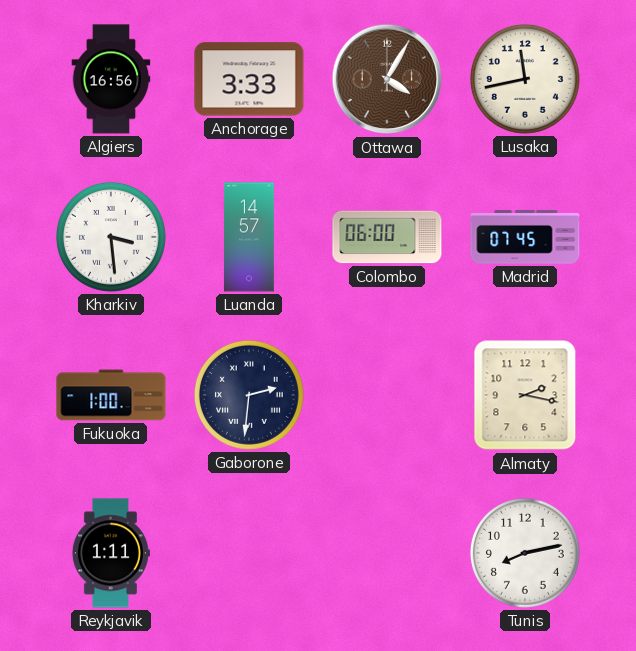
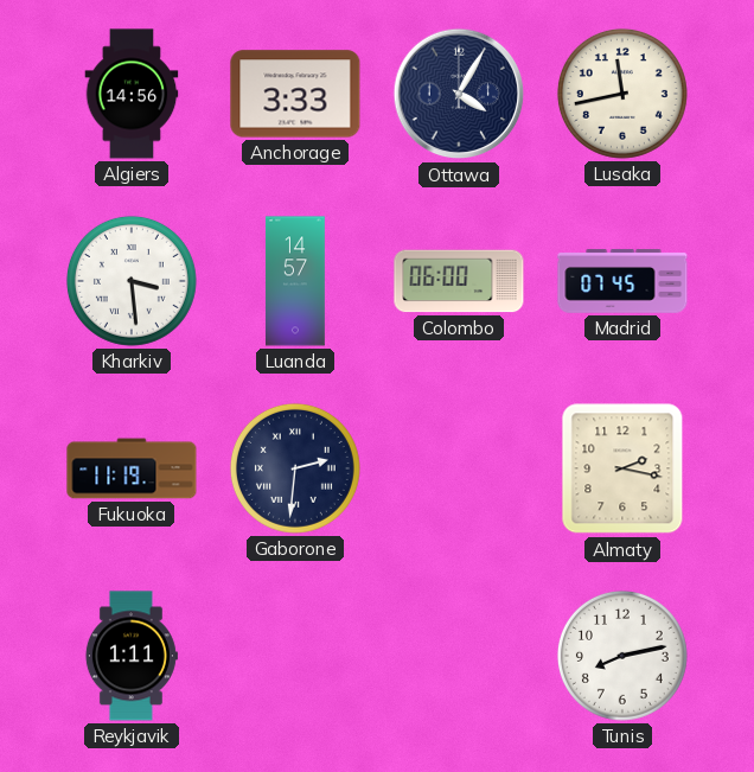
Algiers: 16:56 -> 14:56 (132, 94)
Ottawa dial: brown -> navy (459, 94)
Fukuoka: 1:00 -> 11:19 (132, 468)
